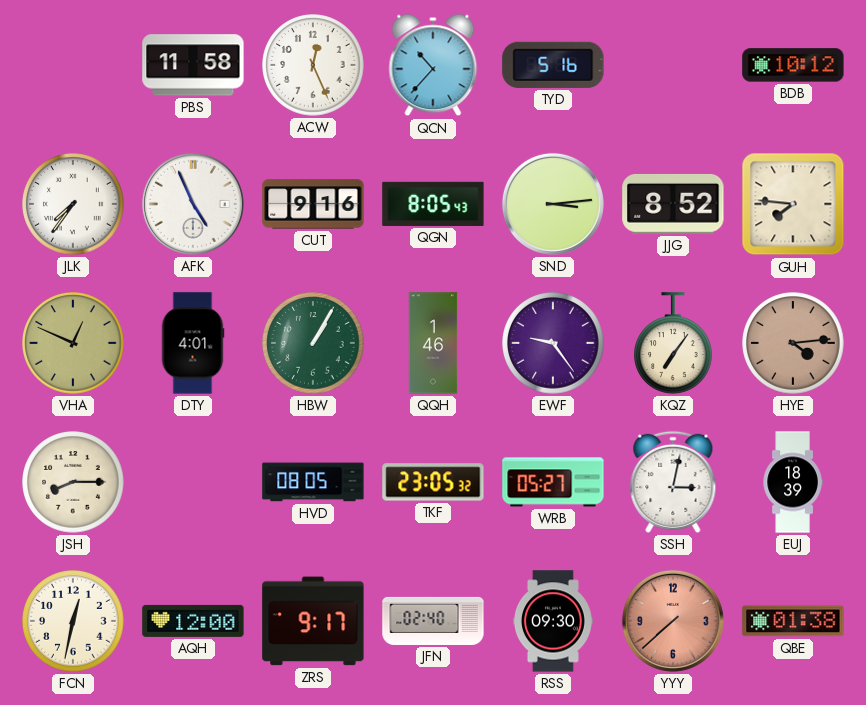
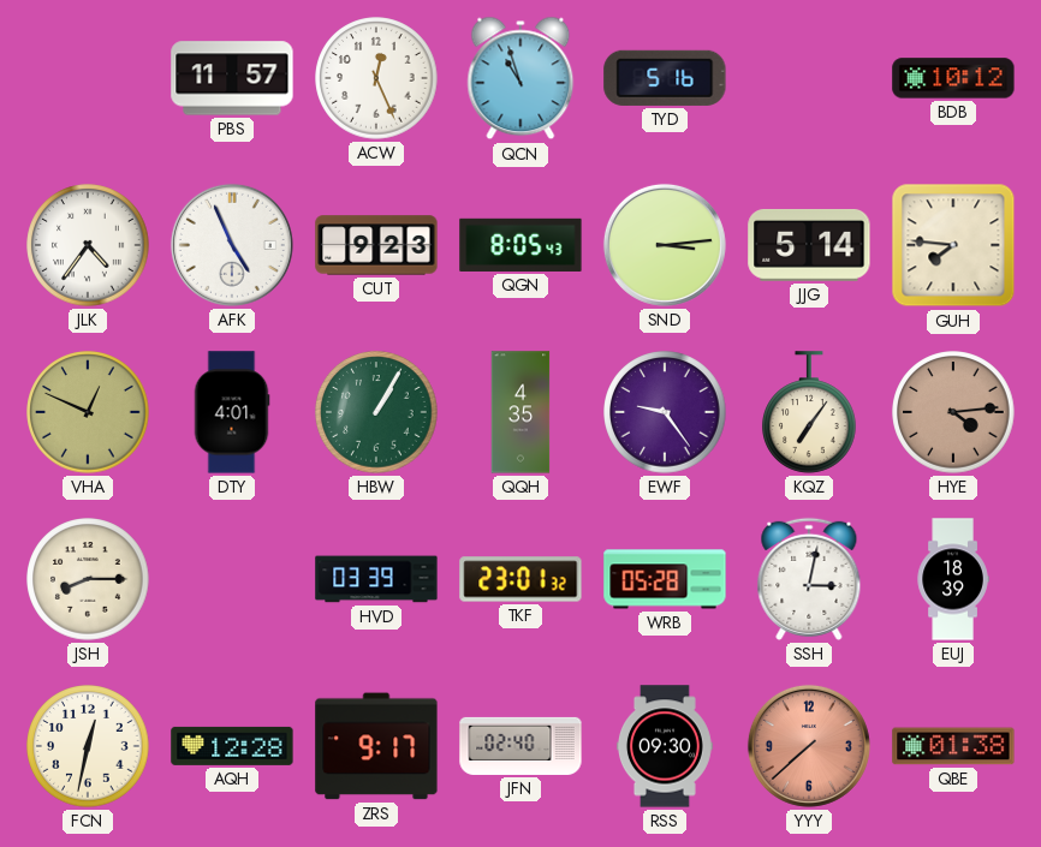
PBS: 11:58 -> 11:57 (232, 78)
QCN: 10:37 -> 10:57 (520, 78)
JLK: 7:36 -> 4:36 (88, 245)
CUT: 9:16 -> 9:23 (376, 245)
JJG: 8:52 -> 5:14 (809, 245)
QQH: 1:46 -> 4:35 (520, 412)
HVD: 08:05 -> 03:39 (376, 579)
TKF: 23:05 -> 23:01 (520, 579)
WRB: 05:27 -> 05:28 (665, 579)
AQH: 12:00 -> 12:28 (232, 746)
